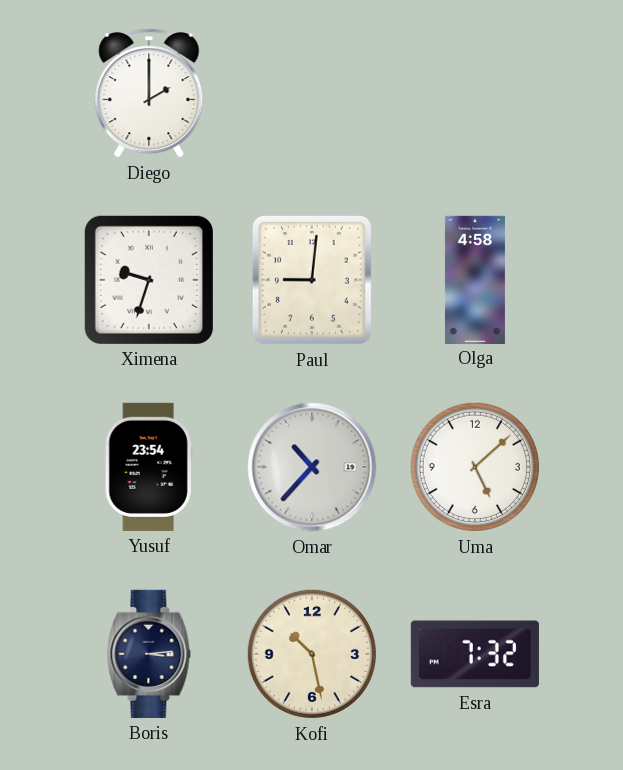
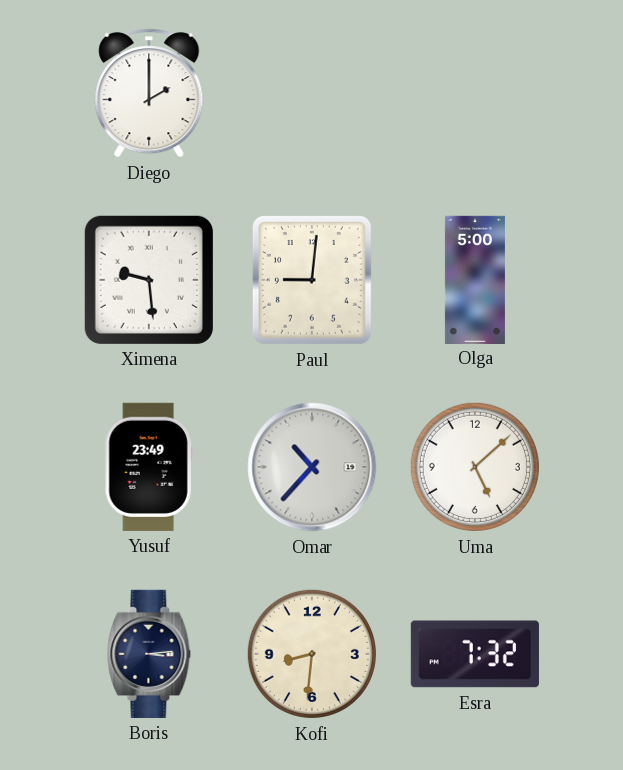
Ximena: 9:33 -> 9:29 (149, 280)
Olga: 4:58 -> 5:00 (475, 279)
Yusuf: 23:54 -> 23:49 (149, 467)
Kofi: 10:28 -> 8:31 (312, 654)
